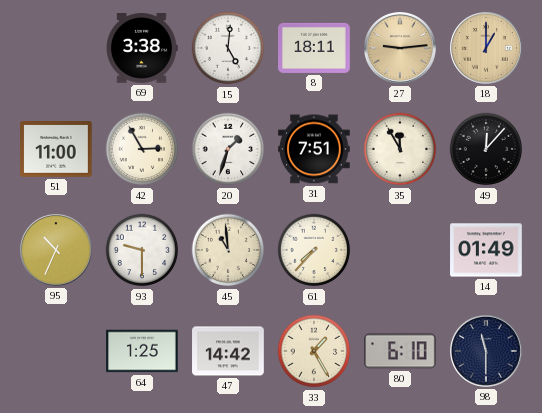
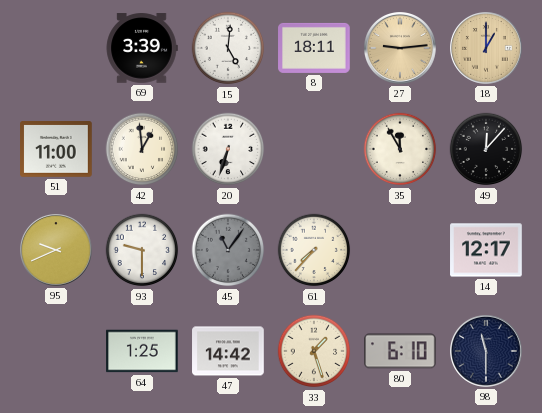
69: 3:38 -> 3:39 (142, 48)
42: 2:55 -> 12:59 (142, 149)
20: 1:33 -> 6:33 (228, 149)
31: 7:51 -> none (314, 149)
95: 10:34 -> 9:41 (57, 251)
45: 10:59 -> 11:06 (228, 250)
45 dial: cream -> grey (228, 250)
14: 01:49 -> 12:17 (486, 250)
33: 1:25 -> 1:27 (314, 351)
